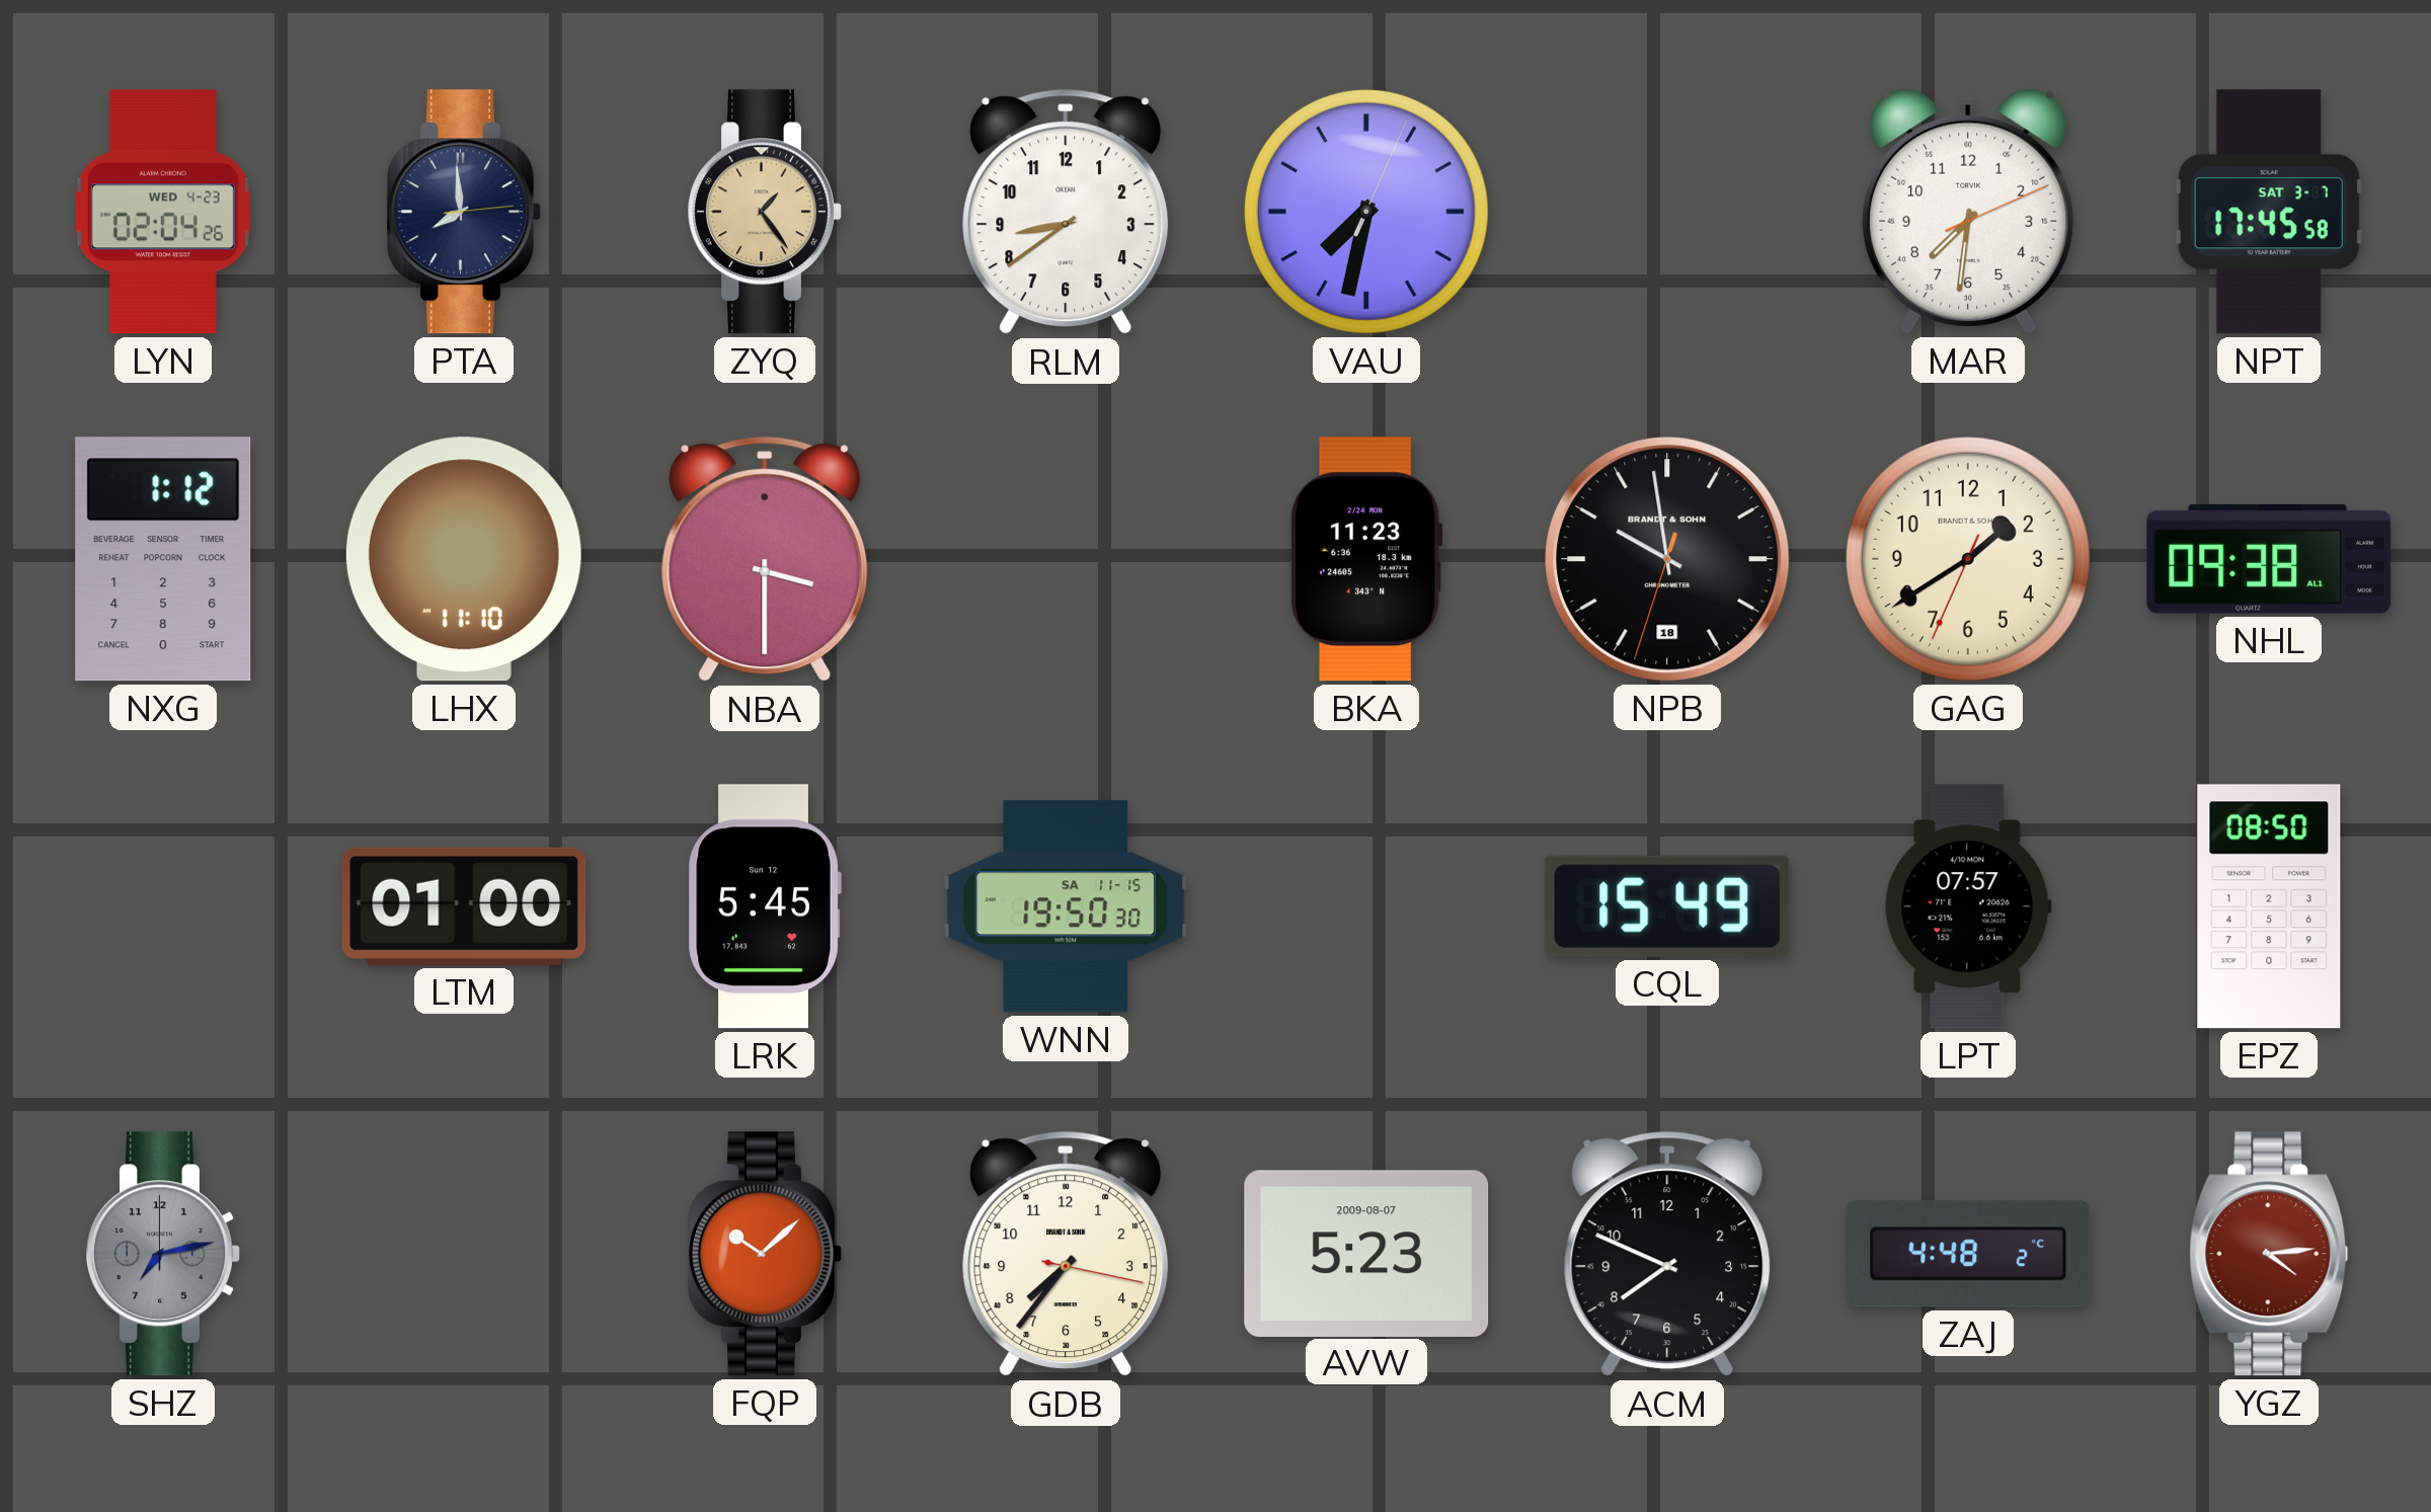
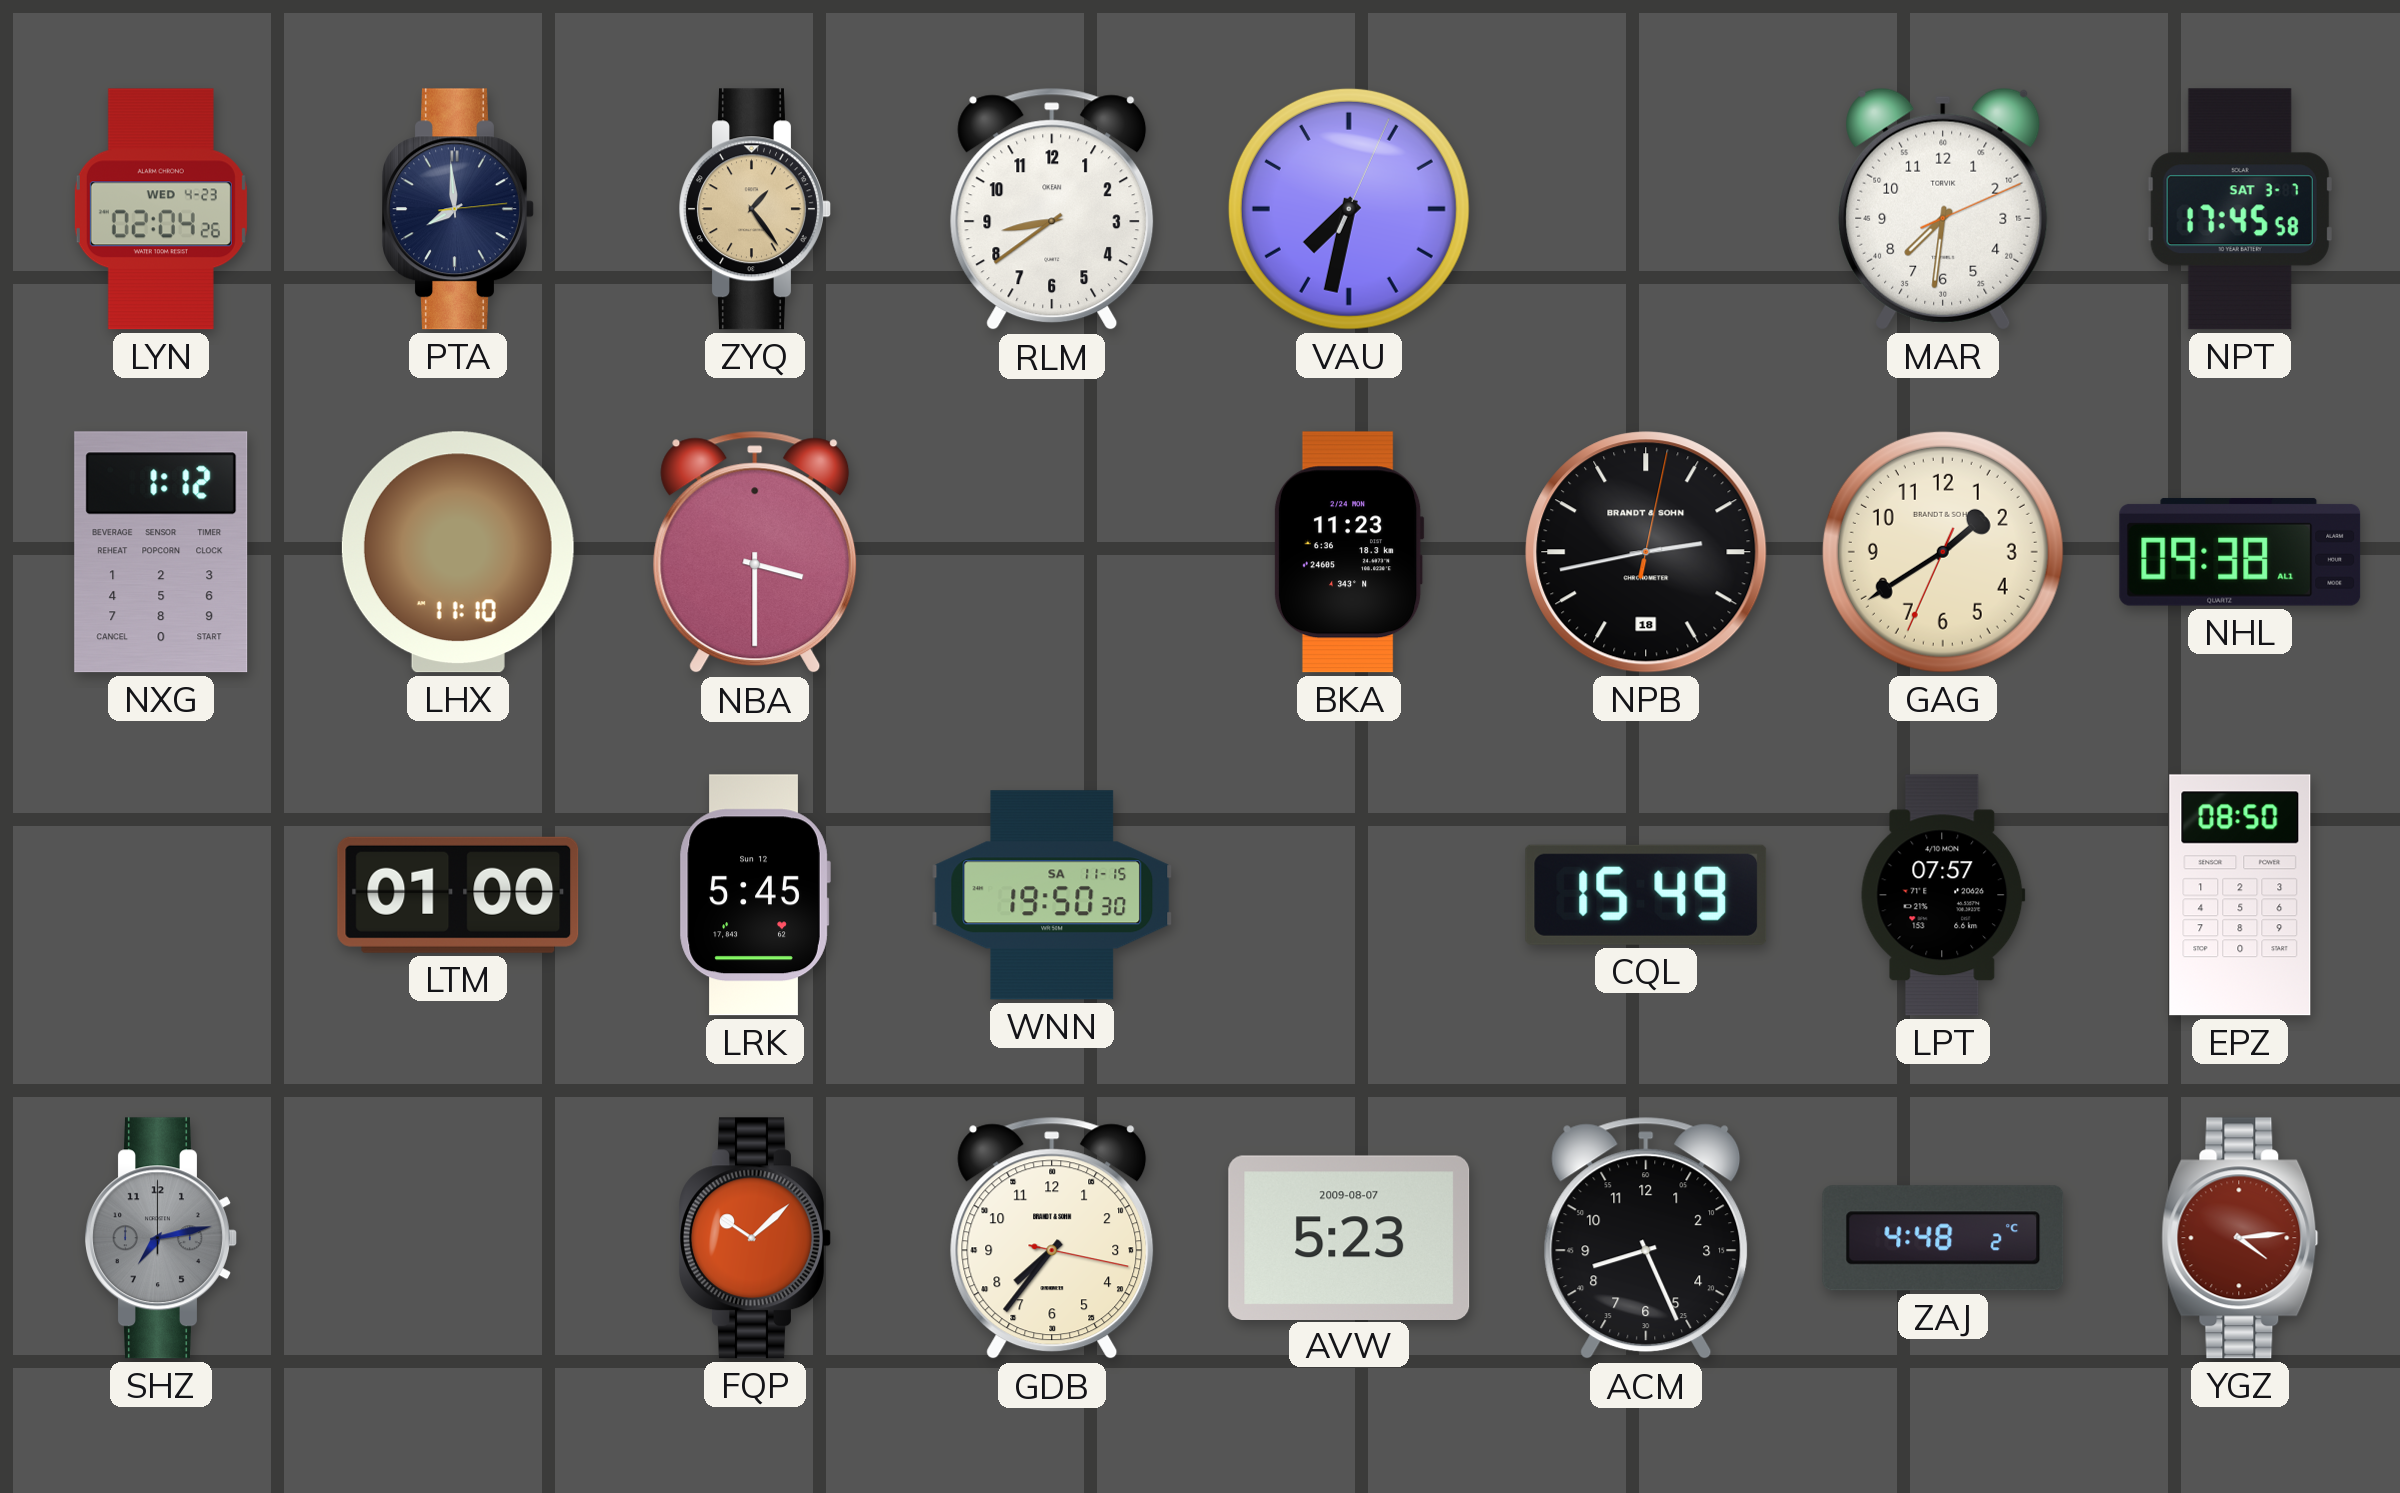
NPB: 9:58 -> 2:43 (1646, 552)
ACM: 7:49 -> 8:26 (1646, 1238)
